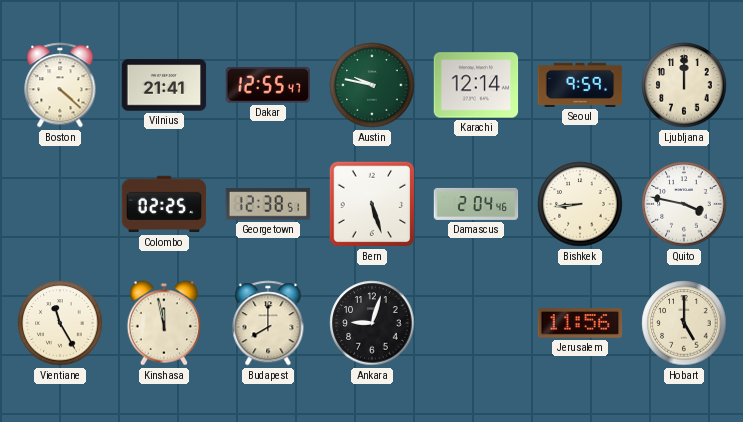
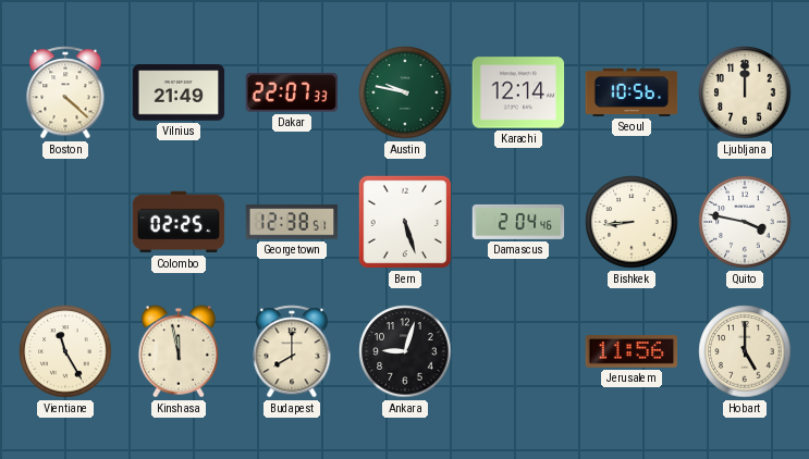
Vilnius: 21:41 -> 21:49 (179, 92)
Dakar: 12:55 -> 22:07 (291, 92)
Seoul: 9:59 -> 10:56 (632, 92)
